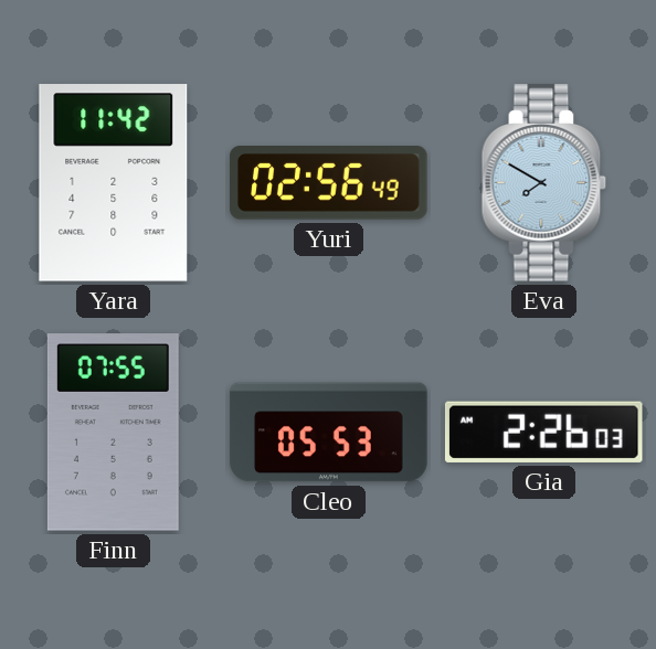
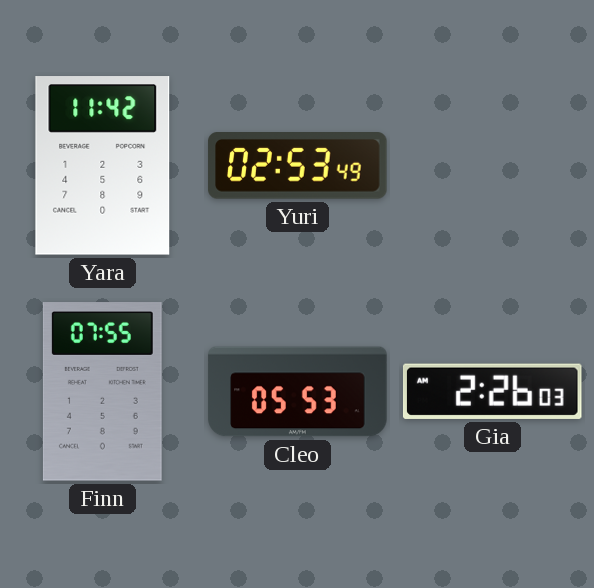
Yuri: 02:56 -> 02:53 (298, 166)
Eva: 7:50 -> none (544, 183)
